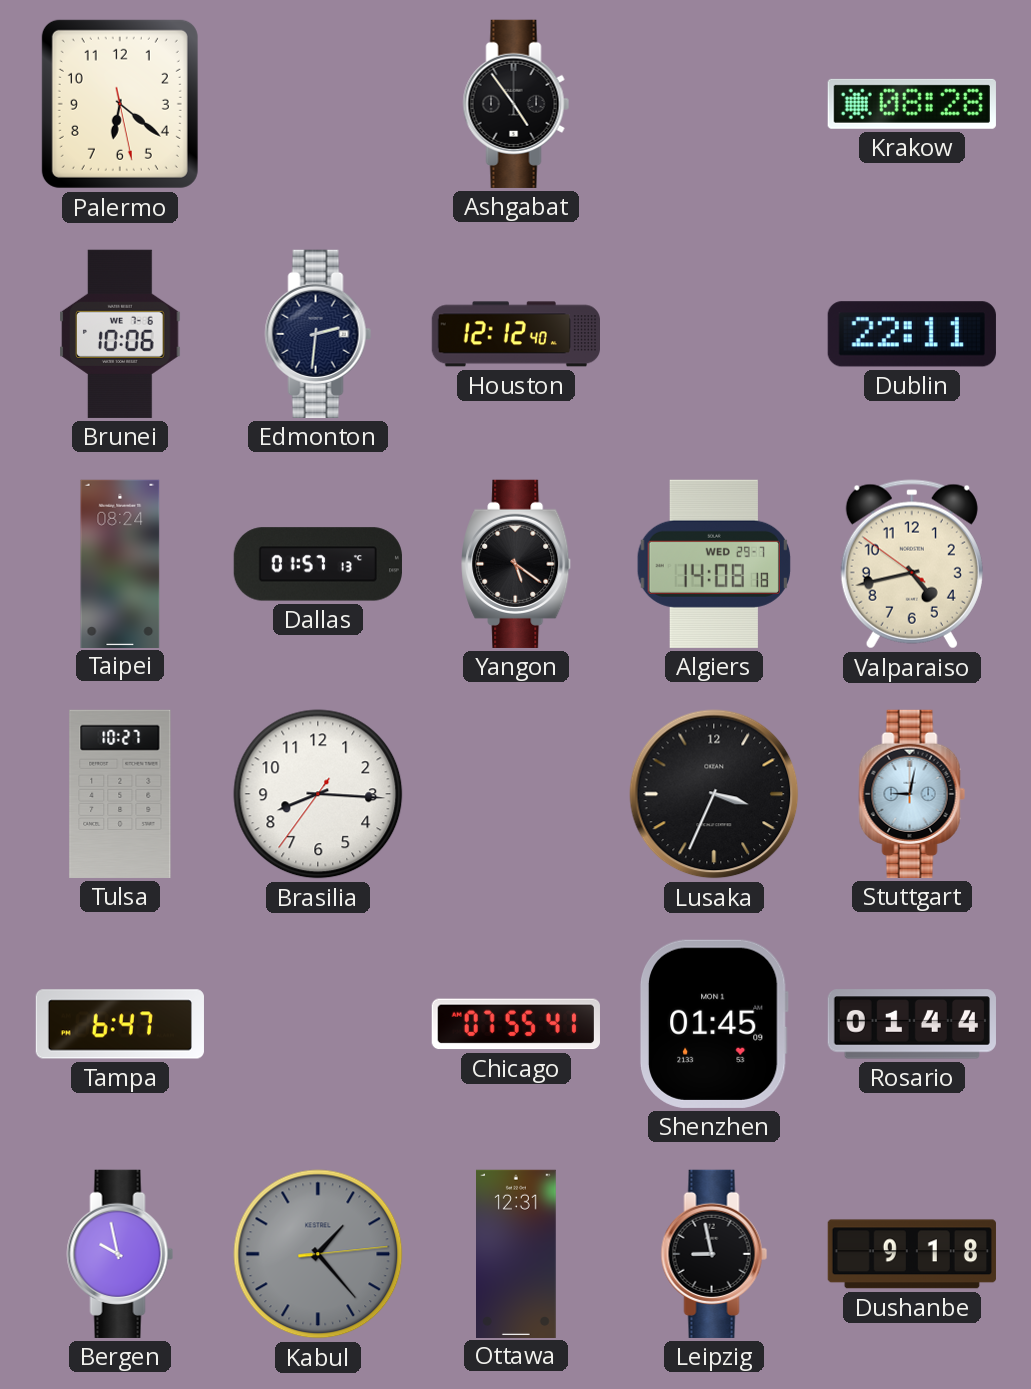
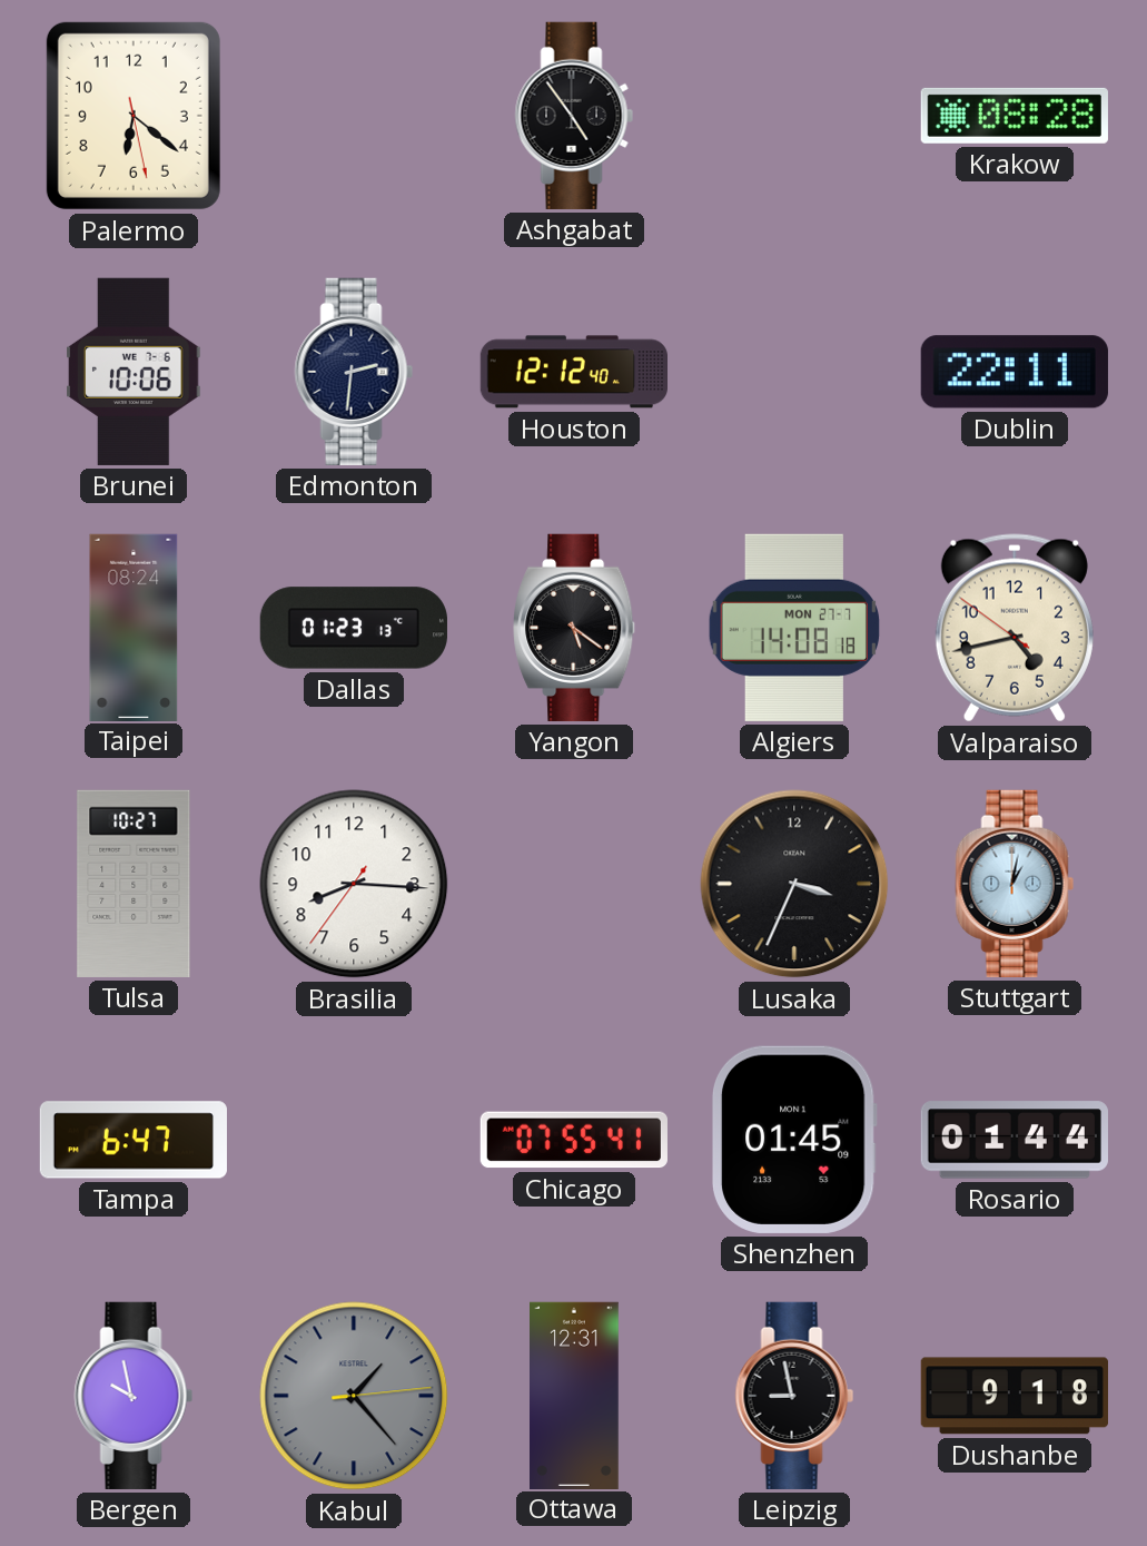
Dallas: 01:57 -> 01:23 (354, 628)
Algiers date: WED 29-7 -> MON 27-7 (794, 628)
Stuttgart: 9:02 -> 1:02 (1015, 884)
